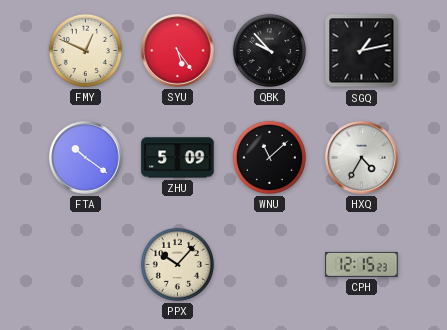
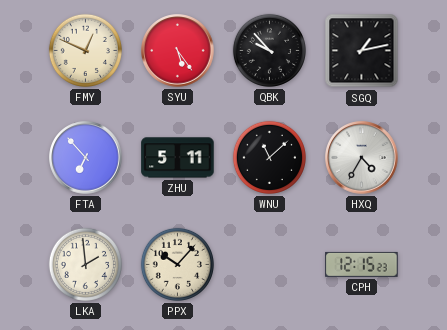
FTA: 10:21 -> 6:53 (86, 158)
ZHU: 5:09 -> 5:11 (178, 158)
LKA: none -> 1:59 (85, 264)
